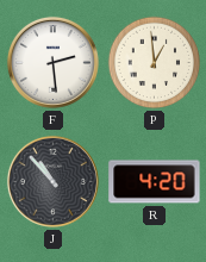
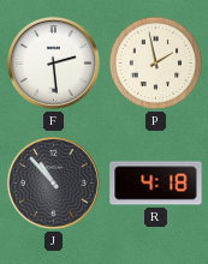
P: 12:59 -> 1:58 (156, 64)
R: 4:20 -> 4:18 (156, 184)
